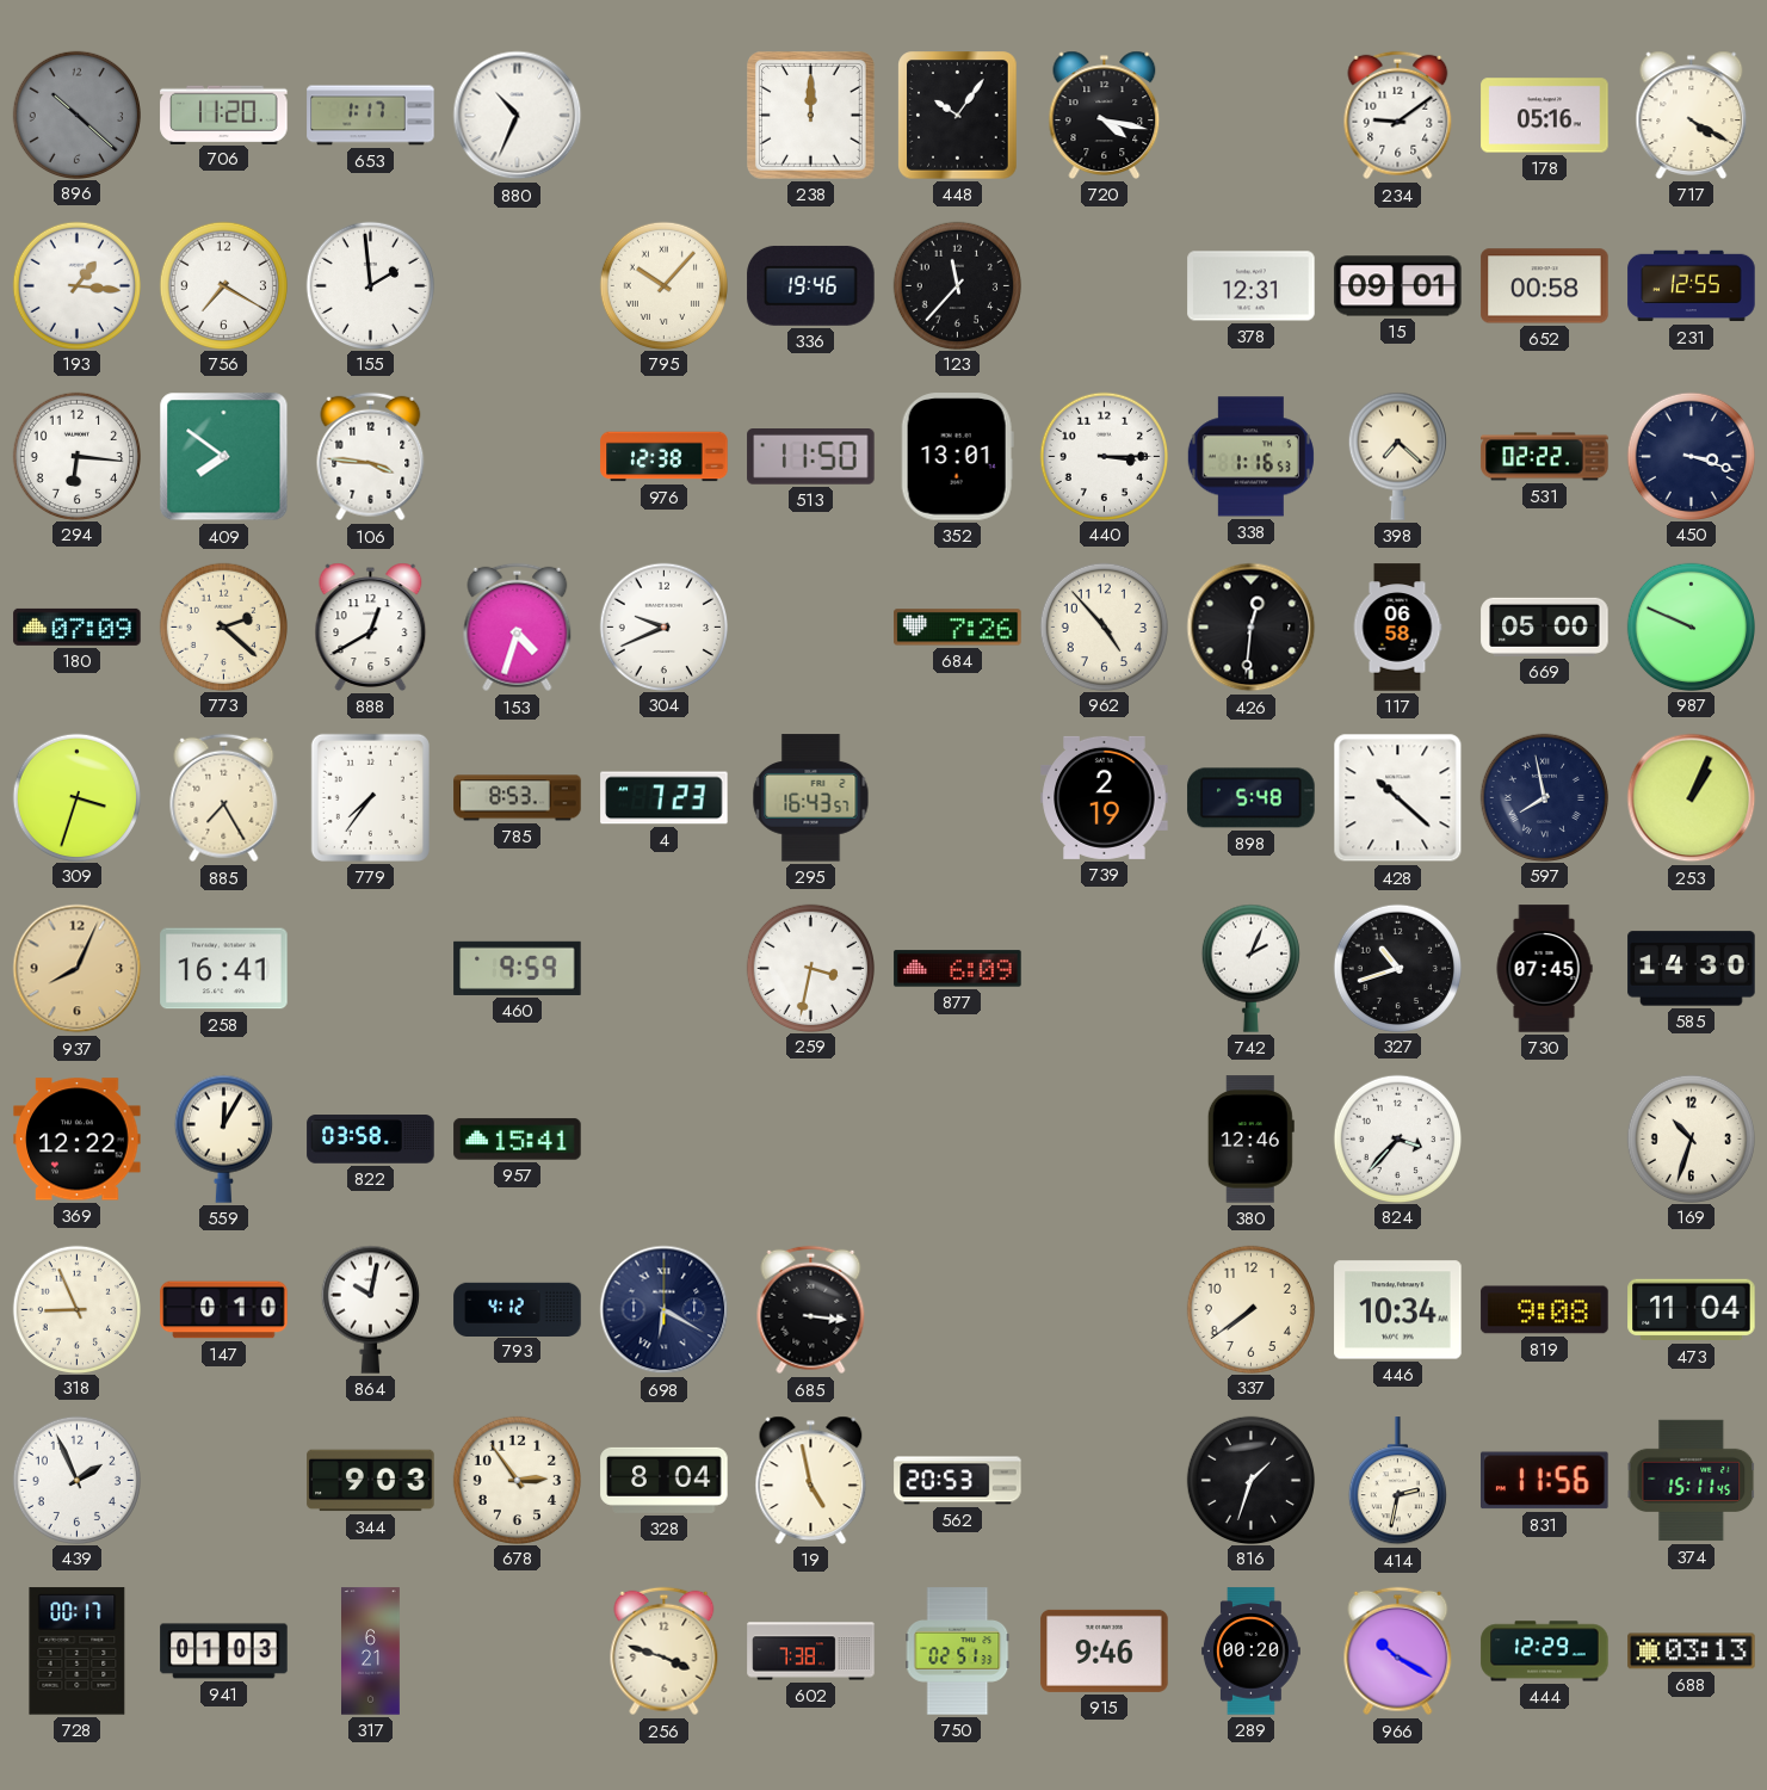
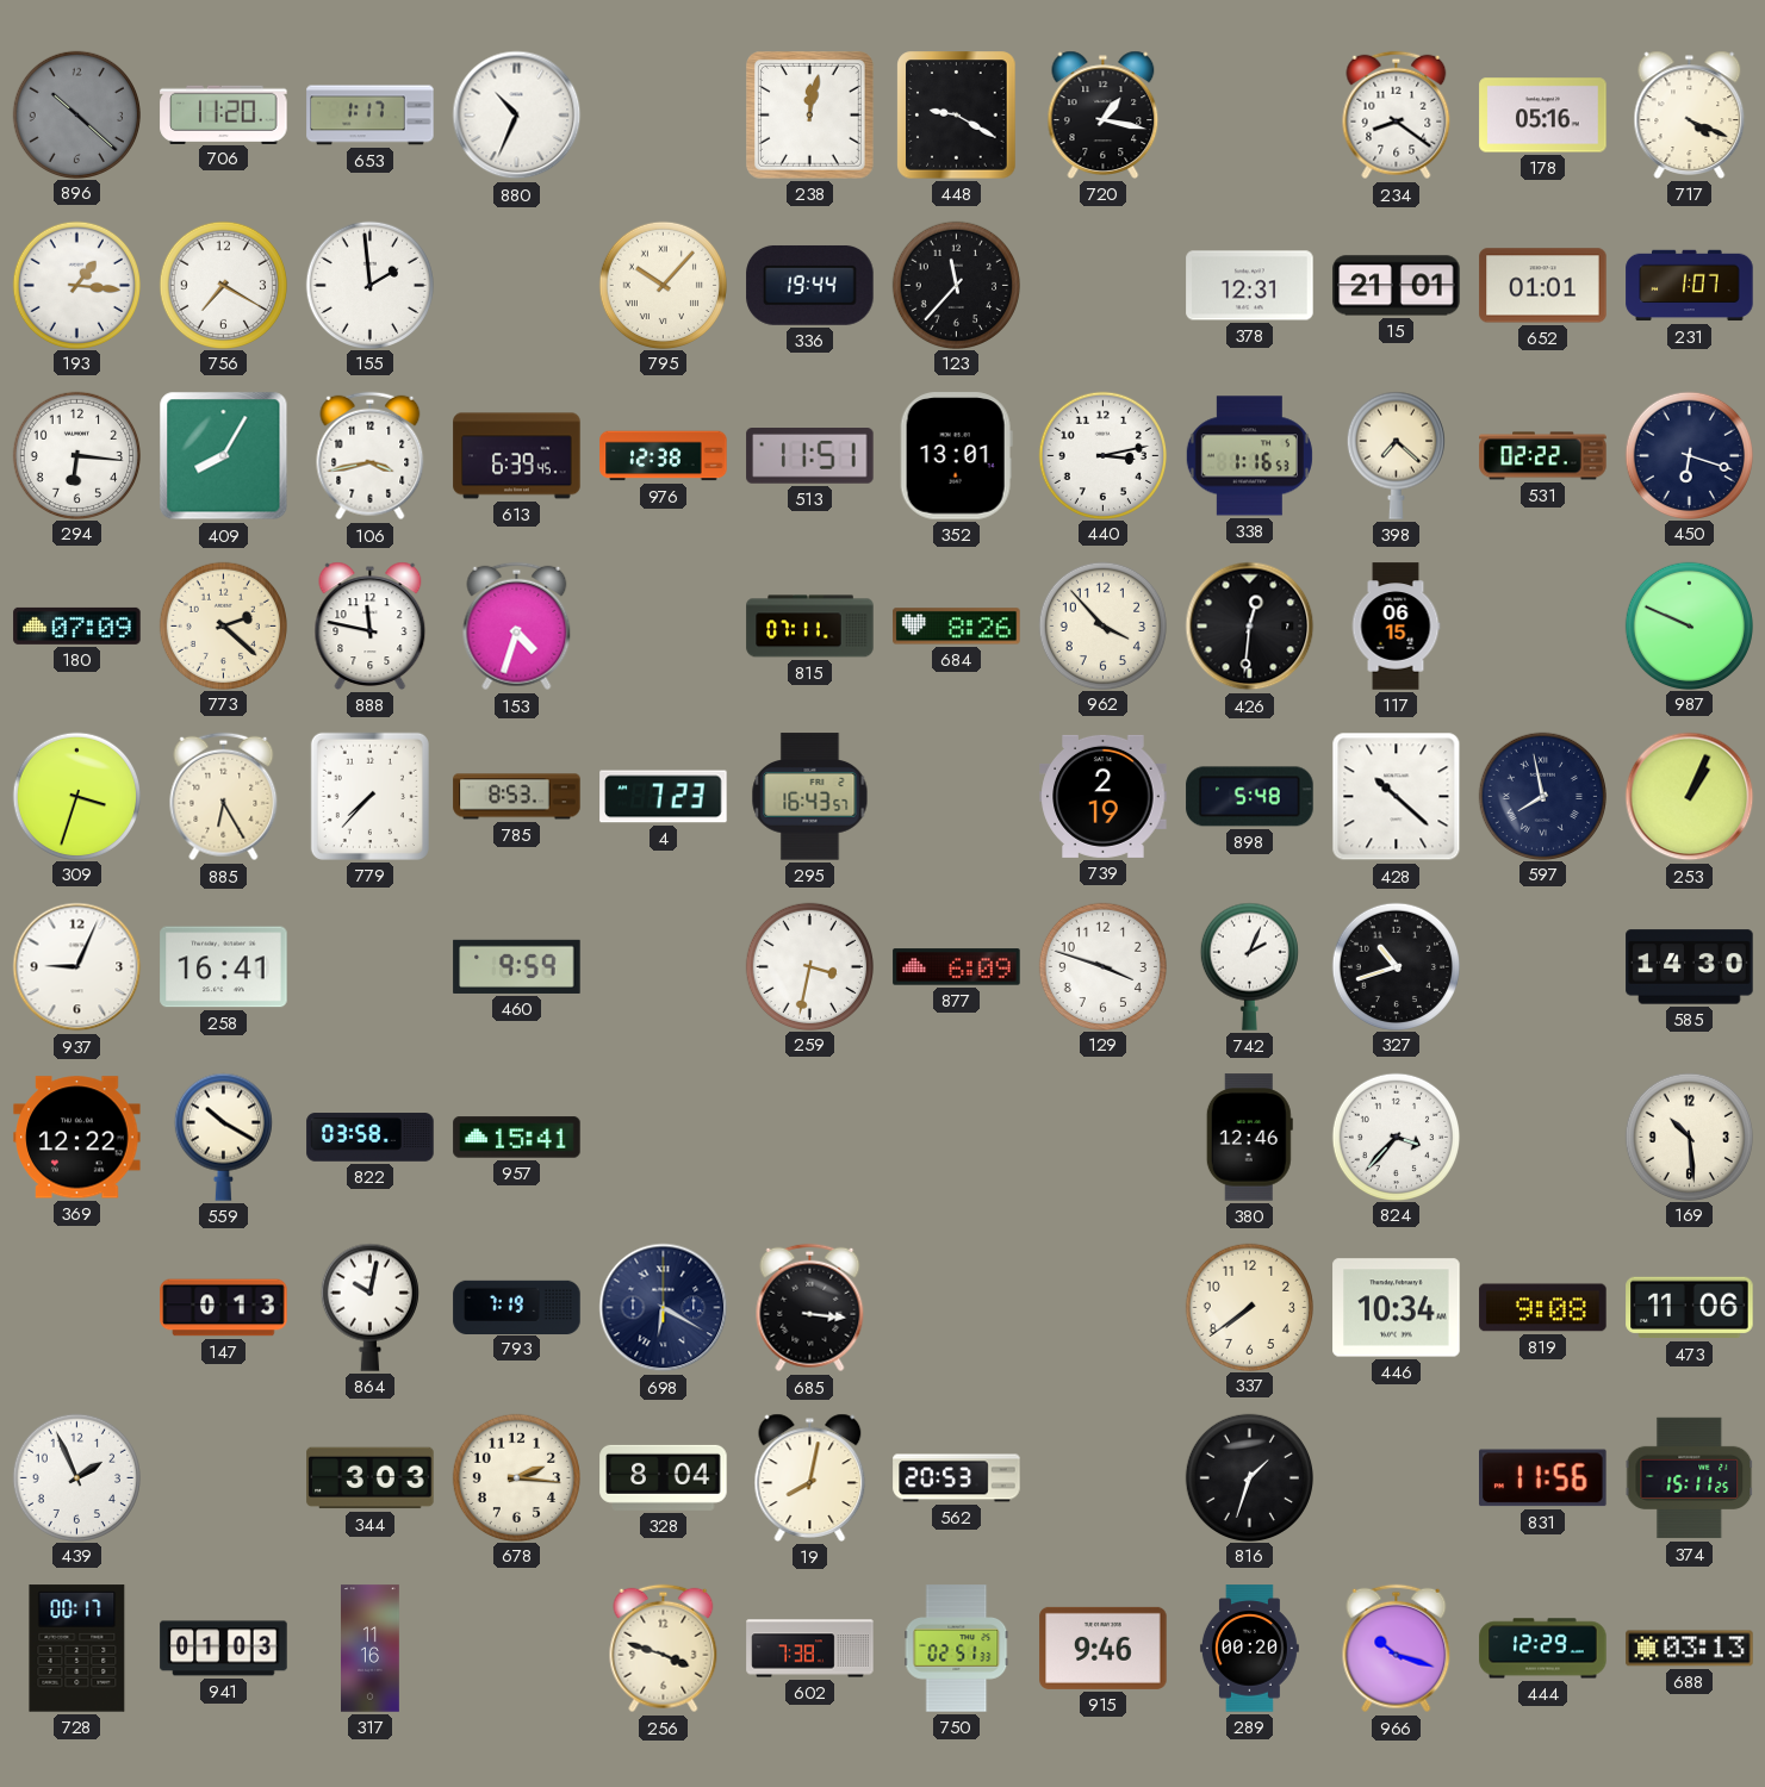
238: 12:00 -> 12:02 (810, 116)
448: 10:06 -> 9:20 (957, 116)
720: 4:17 -> 1:17 (1104, 114)
234: 9:09 -> 8:21 (1397, 116)
717: 4:20 -> 4:19 (1690, 114)
336: 19:46 -> 19:44 (810, 285)
15: 09:01 -> 21:01 (1397, 286)
652: 00:58 -> 01:01 (1543, 286)
231: 12:55 -> 1:07 (1690, 286)
409: 7:51 -> 8:05 (224, 456)
106: 3:46 -> 3:43 (371, 456)
613: none -> 6:39 (517, 456)
513: 11:50 -> 11:51 (810, 456)
440: 3:15 -> 3:13 (1102, 455)
450: 3:18 -> 6:18 (1689, 455)
888: 12:40 -> 11:47 (371, 625)
304: 9:41 -> none (663, 626)
815: none -> 07:11 (810, 627)
684: 7:26 -> 8:26 (957, 627)
962: 4:53 -> 3:53 (1102, 625)
117: 06:58 -> 06:15 (1396, 627)
669: 05:00 -> none (1545, 626)
885: 7:25 -> 6:25 (224, 797)
779: 7:36 -> 7:37 (369, 796)
937: 8:04 -> 9:04 (77, 967)
937 dial: champagne -> white (77, 967)
129: none -> 3:48 (1102, 966)
730: 07:45 -> none (1544, 969)
559: 12:05 -> 10:20 (223, 1137)
169: 10:33 -> 10:29 (1689, 1137)
318: 8:56 -> none (76, 1309)
147: 0:10 -> 0:13 (224, 1308)
793: 4:12 -> 7:19 (517, 1307)
473: 11:04 -> 11:06 (1690, 1308)
344: 9:03 -> 3:03 (371, 1478)
678: 2:54 -> 2:16 (516, 1477)
19: 4:58 -> 8:02 (810, 1477)
414: 2:32 -> none (1397, 1481)
374: 15:11:45 -> 15:11:25 (1690, 1478)
317: 6:21 -> 11:16 (371, 1649)
966: 10:20 -> 10:18 (1397, 1649)
